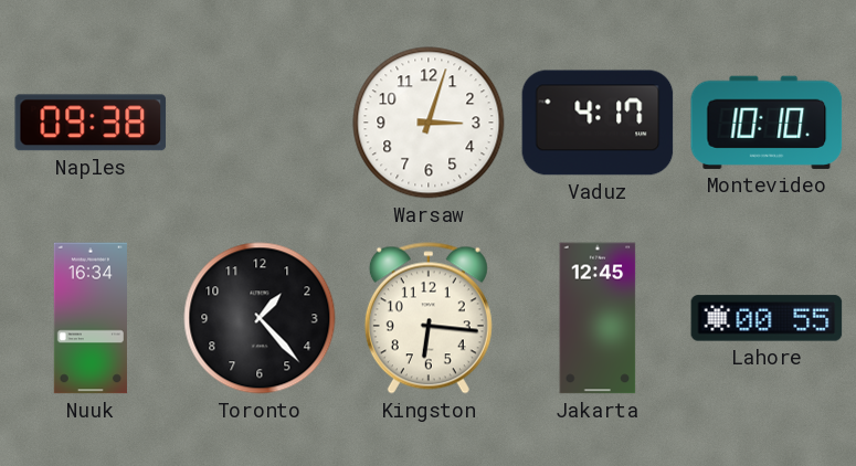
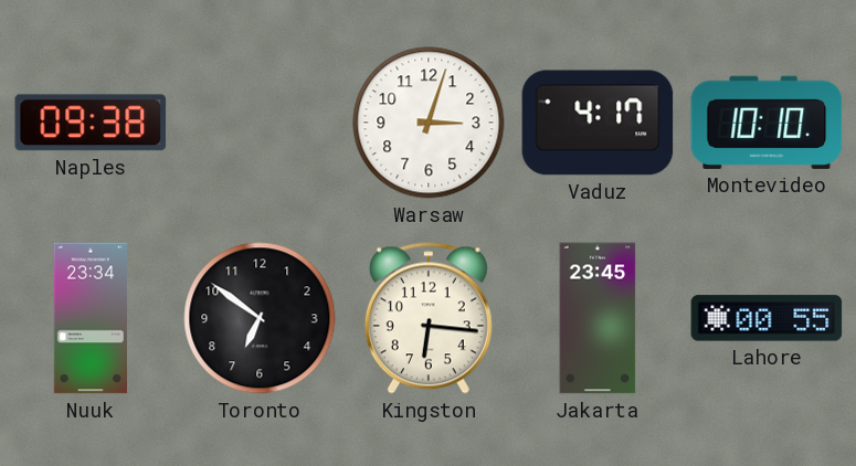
Nuuk: 16:34 -> 23:34 (91, 318)
Toronto: 1:23 -> 6:51 (260, 318)
Jakarta: 12:45 -> 23:45 (598, 318)
